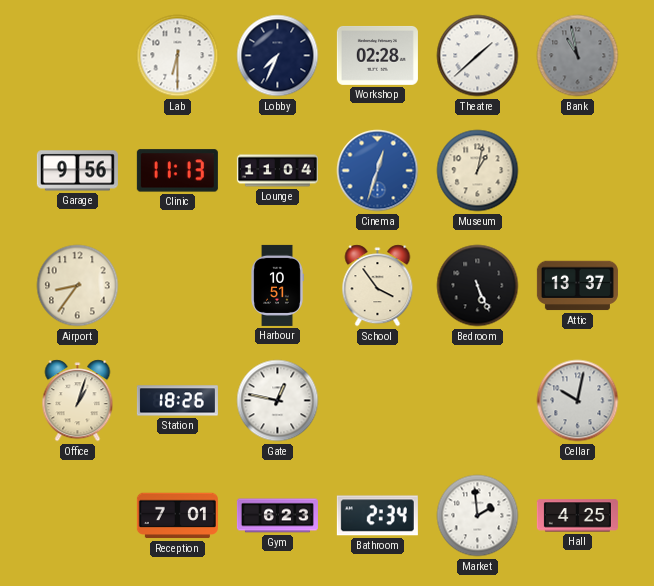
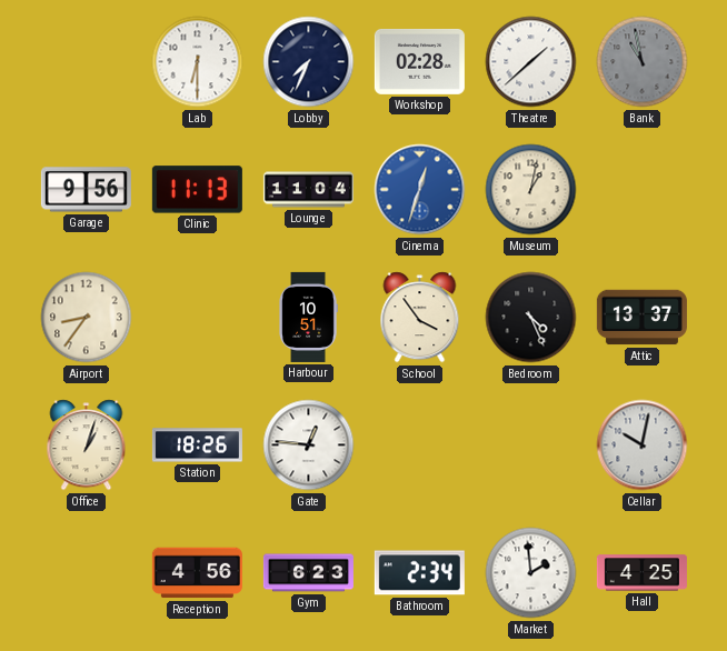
Bedroom: 5:26 -> 4:26 (531, 318)
Gate: 12:47 -> 12:46 (309, 445)
Reception: 7:01 -> 4:56 (197, 573)
